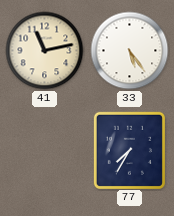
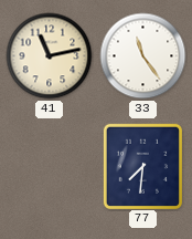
33: 5:24 -> 11:24 (143, 56)
77: 7:35 -> 7:31 (142, 166)
